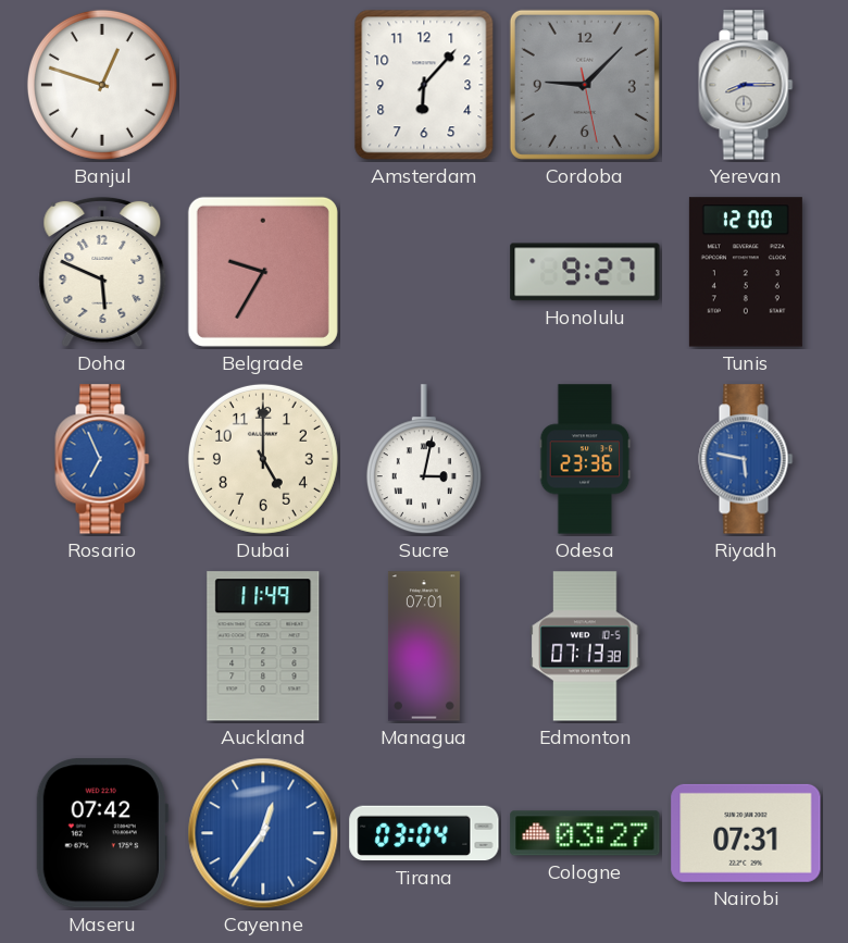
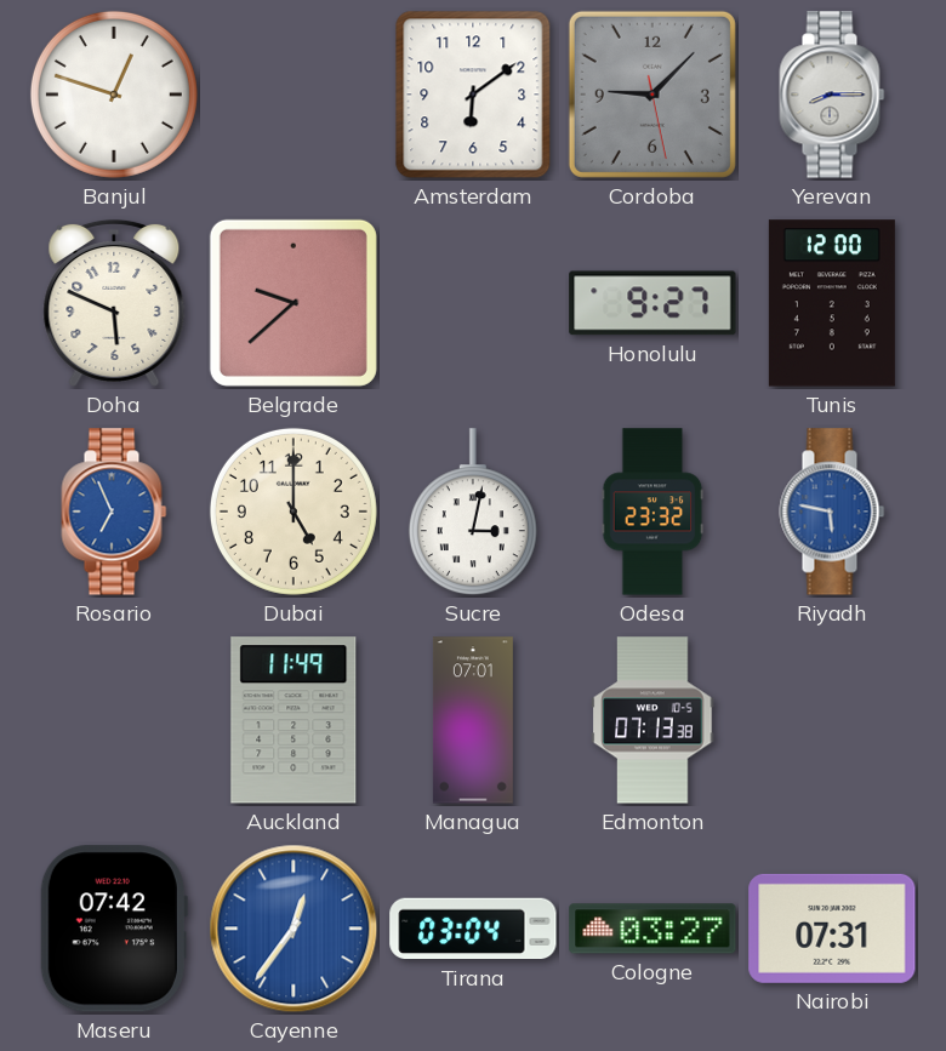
Amsterdam: 6:07 -> 6:09 (473, 95)
Belgrade: 9:35 -> 9:38 (294, 303)
Odesa: 23:36 -> 23:32 (652, 512)
